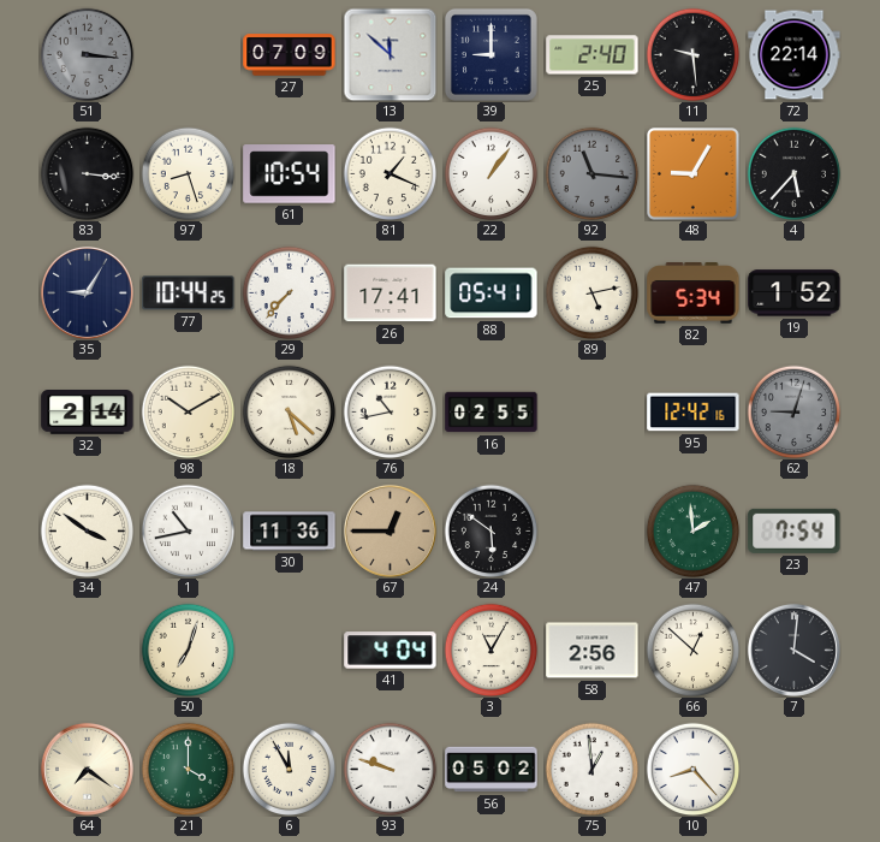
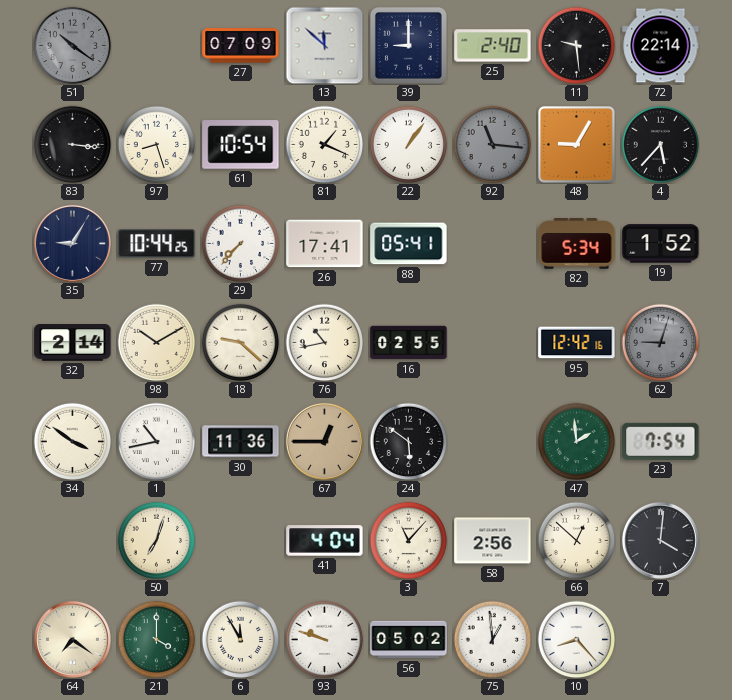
51: 3:16 -> 10:21 (72, 45)
89: 5:13 -> none (591, 292)
18: 5:22 -> 9:22 (240, 342)
3: 11:05 -> 11:07 (408, 540)
